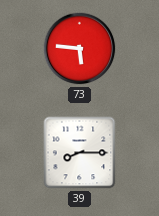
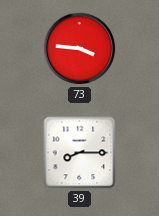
73: 5:46 -> 3:46 (80, 49)
